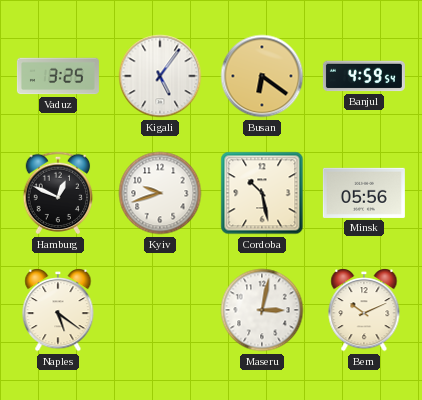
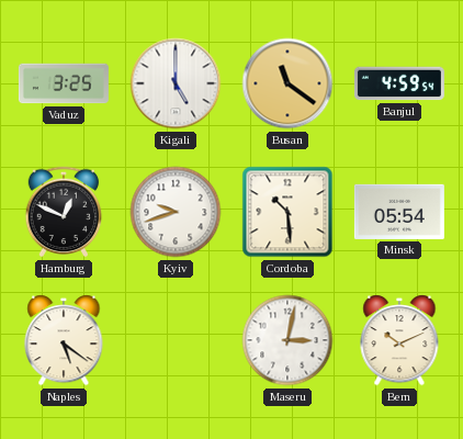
Kigali: 5:06 -> 5:00 (176, 83)
Busan: 6:21 -> 11:21 (287, 83)
Cordoba: 10:28 -> 10:29 (287, 212)
Minsk: 05:56 -> 05:54 (399, 212)
